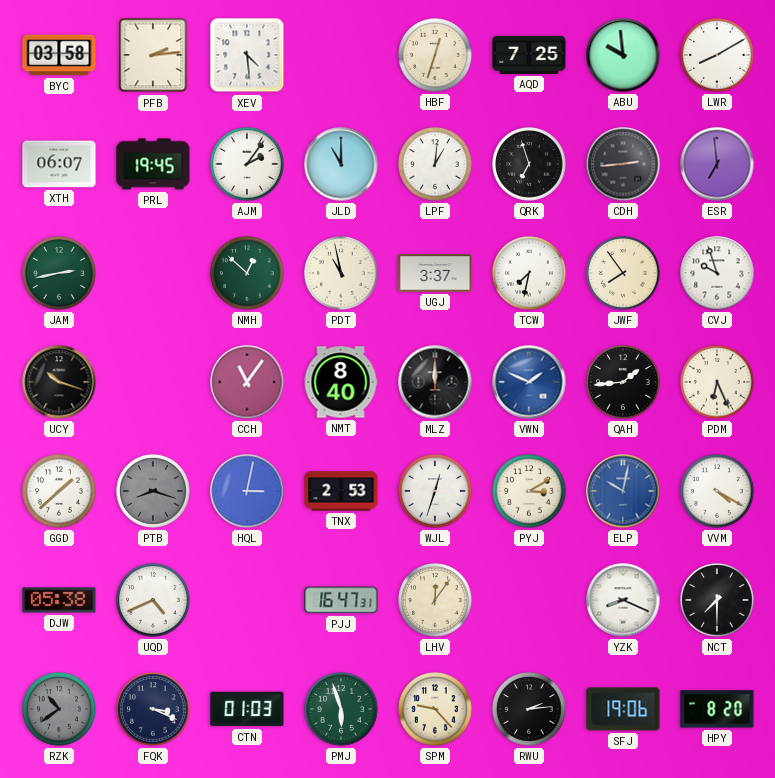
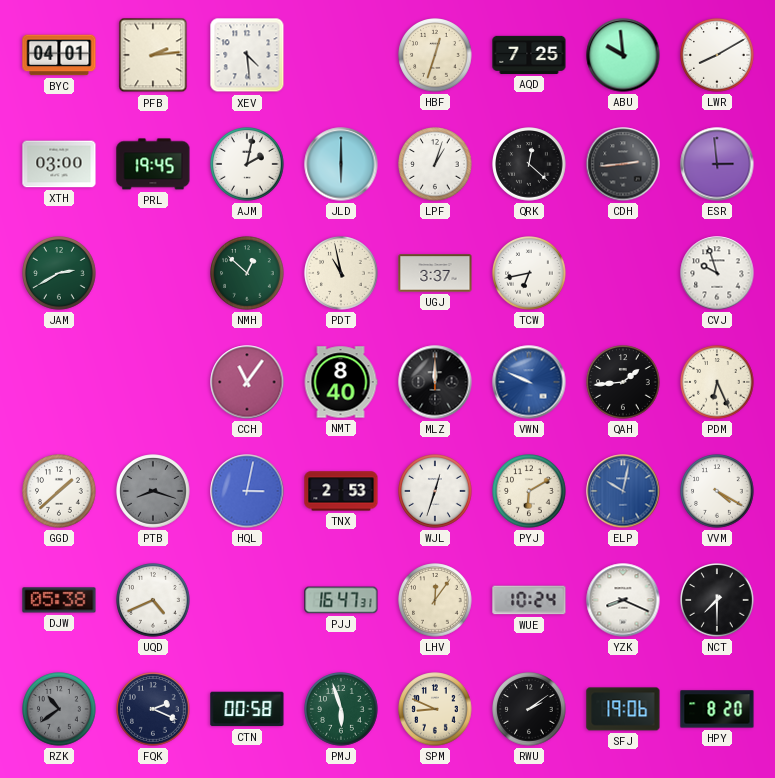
BYC: 03:58 -> 04:01 (59, 55)
XTH: 06:07 -> 03:00 (59, 164)
AJM: 2:06 -> 2:02 (247, 164)
JLD: 11:00 -> 6:00 (341, 164)
LPF: 1:01 -> 1:03 (435, 164)
QRK: 6:57 -> 12:22 (529, 164)
ESR: 6:59 -> 2:59 (717, 164)
JAM: 2:43 -> 2:40 (59, 273)
TCW: 7:32 -> 6:43 (529, 273)
JWF: 7:54 -> none (623, 273)
UCY: 10:18 -> none (59, 382)
VWN: 1:49 -> 9:49 (529, 382)
PYJ: 3:10 -> 6:10 (529, 491)
WUE: none -> 10:24 (529, 600)
FQK: 3:19 -> 2:19 (153, 709)
CTN: 01:03 -> 00:58 (247, 709)
SPM: 9:23 -> 8:49 (435, 709)
RWU: 2:14 -> 2:09 (529, 709)
